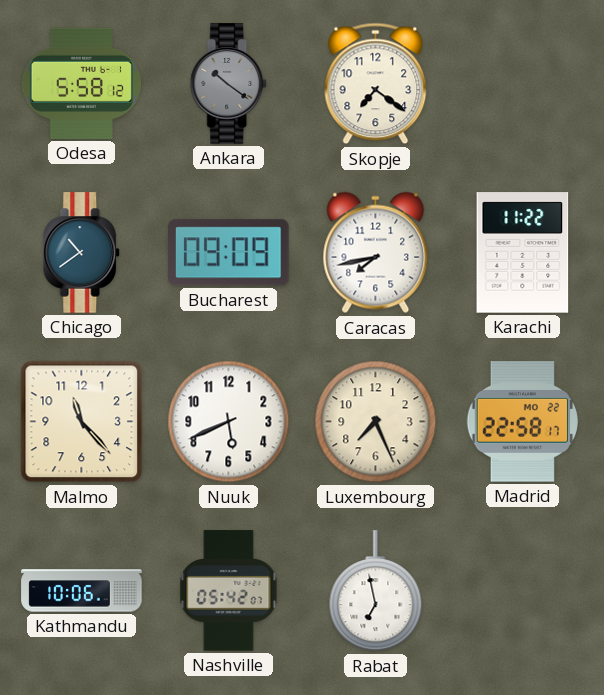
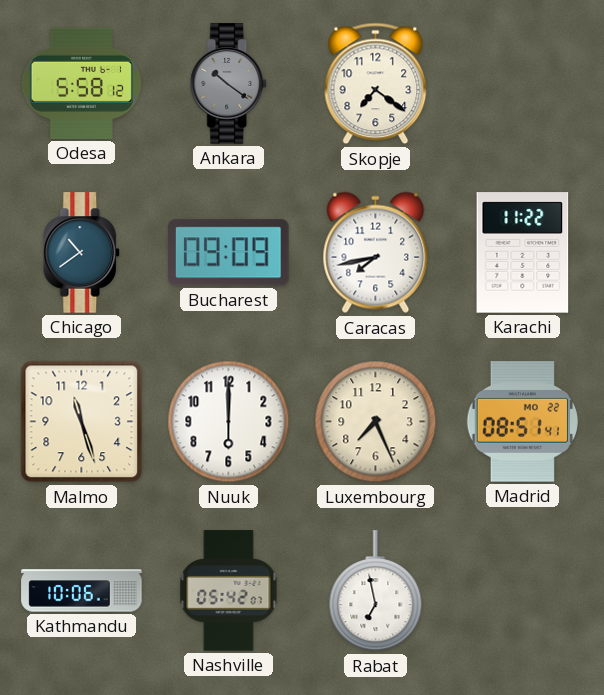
Malmo: 11:23 -> 11:27 (82, 422)
Nuuk: 5:41 -> 6:00 (229, 422)
Madrid: 22:58 -> 08:51 (522, 422)
